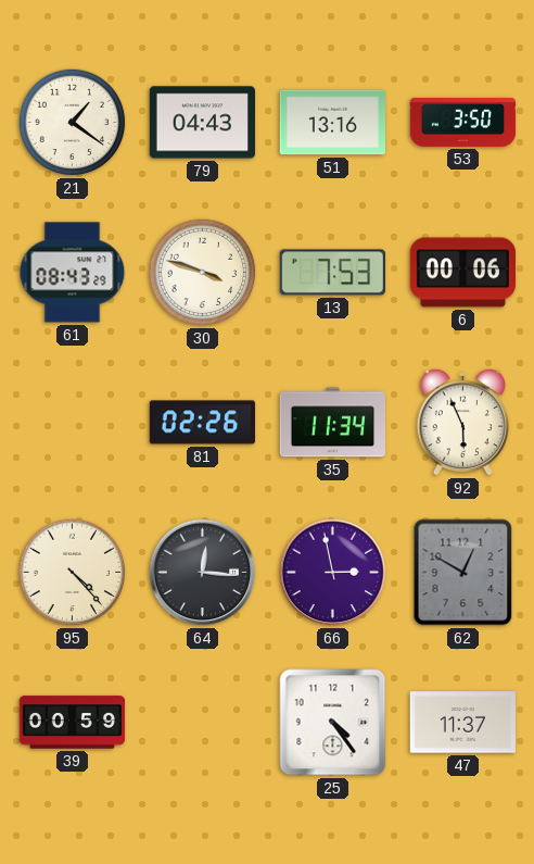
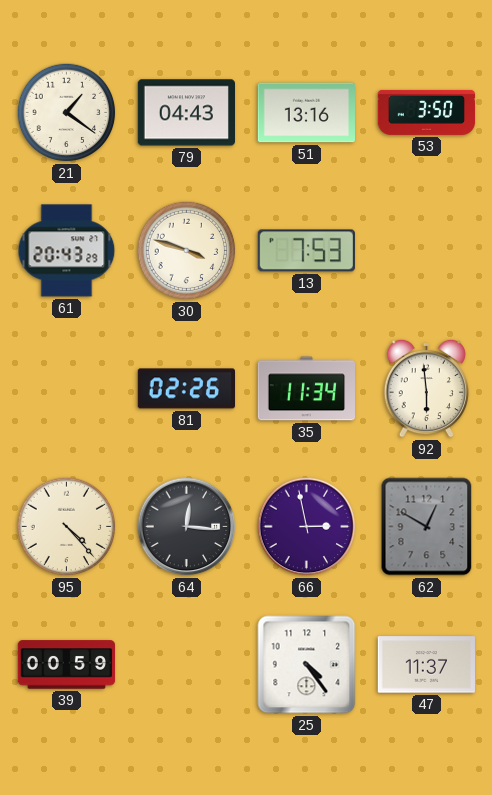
61: 08:43 -> 20:43 (67, 251)
6: 00:06 -> none (463, 273)
92: 5:56 -> 5:59 (426, 388)
